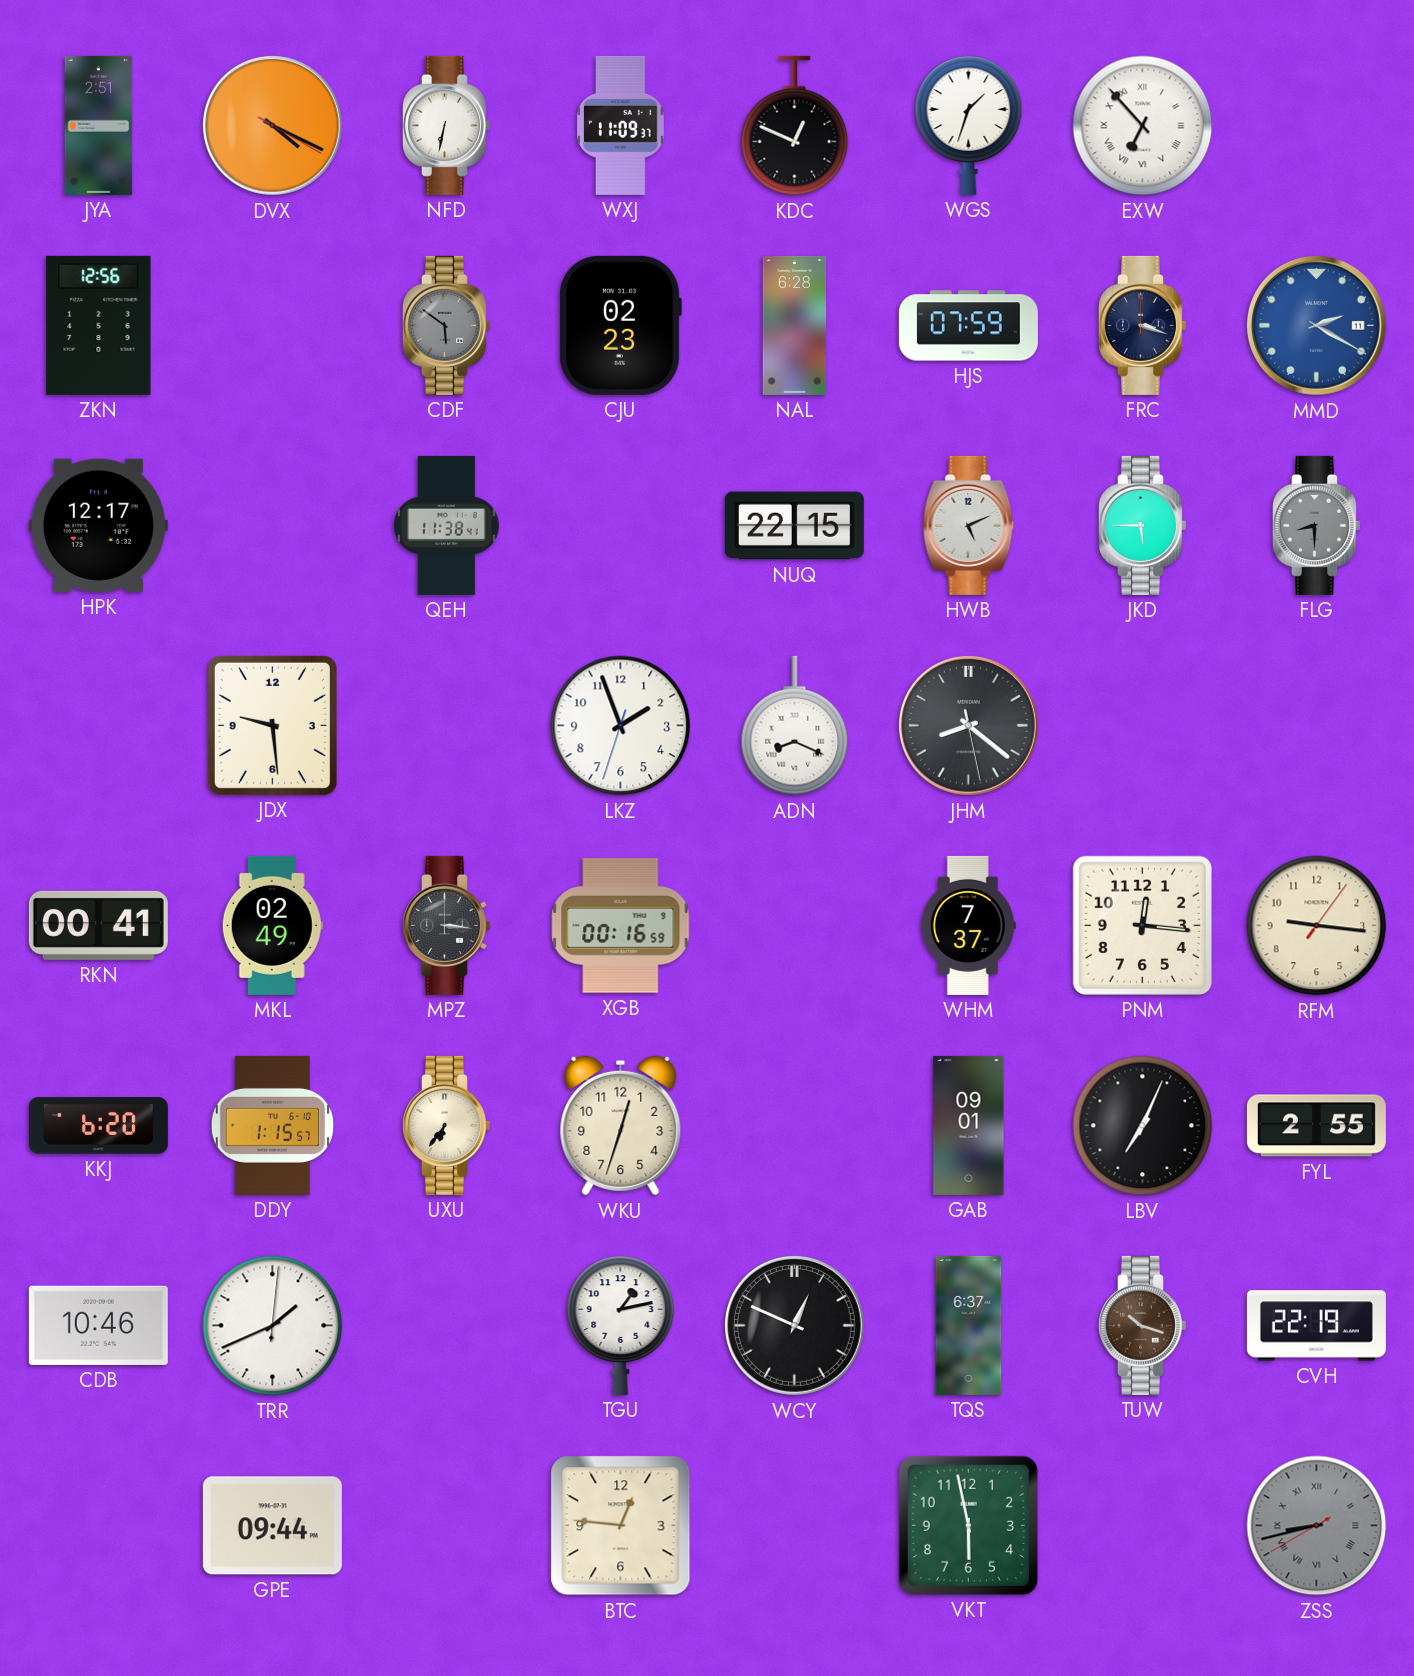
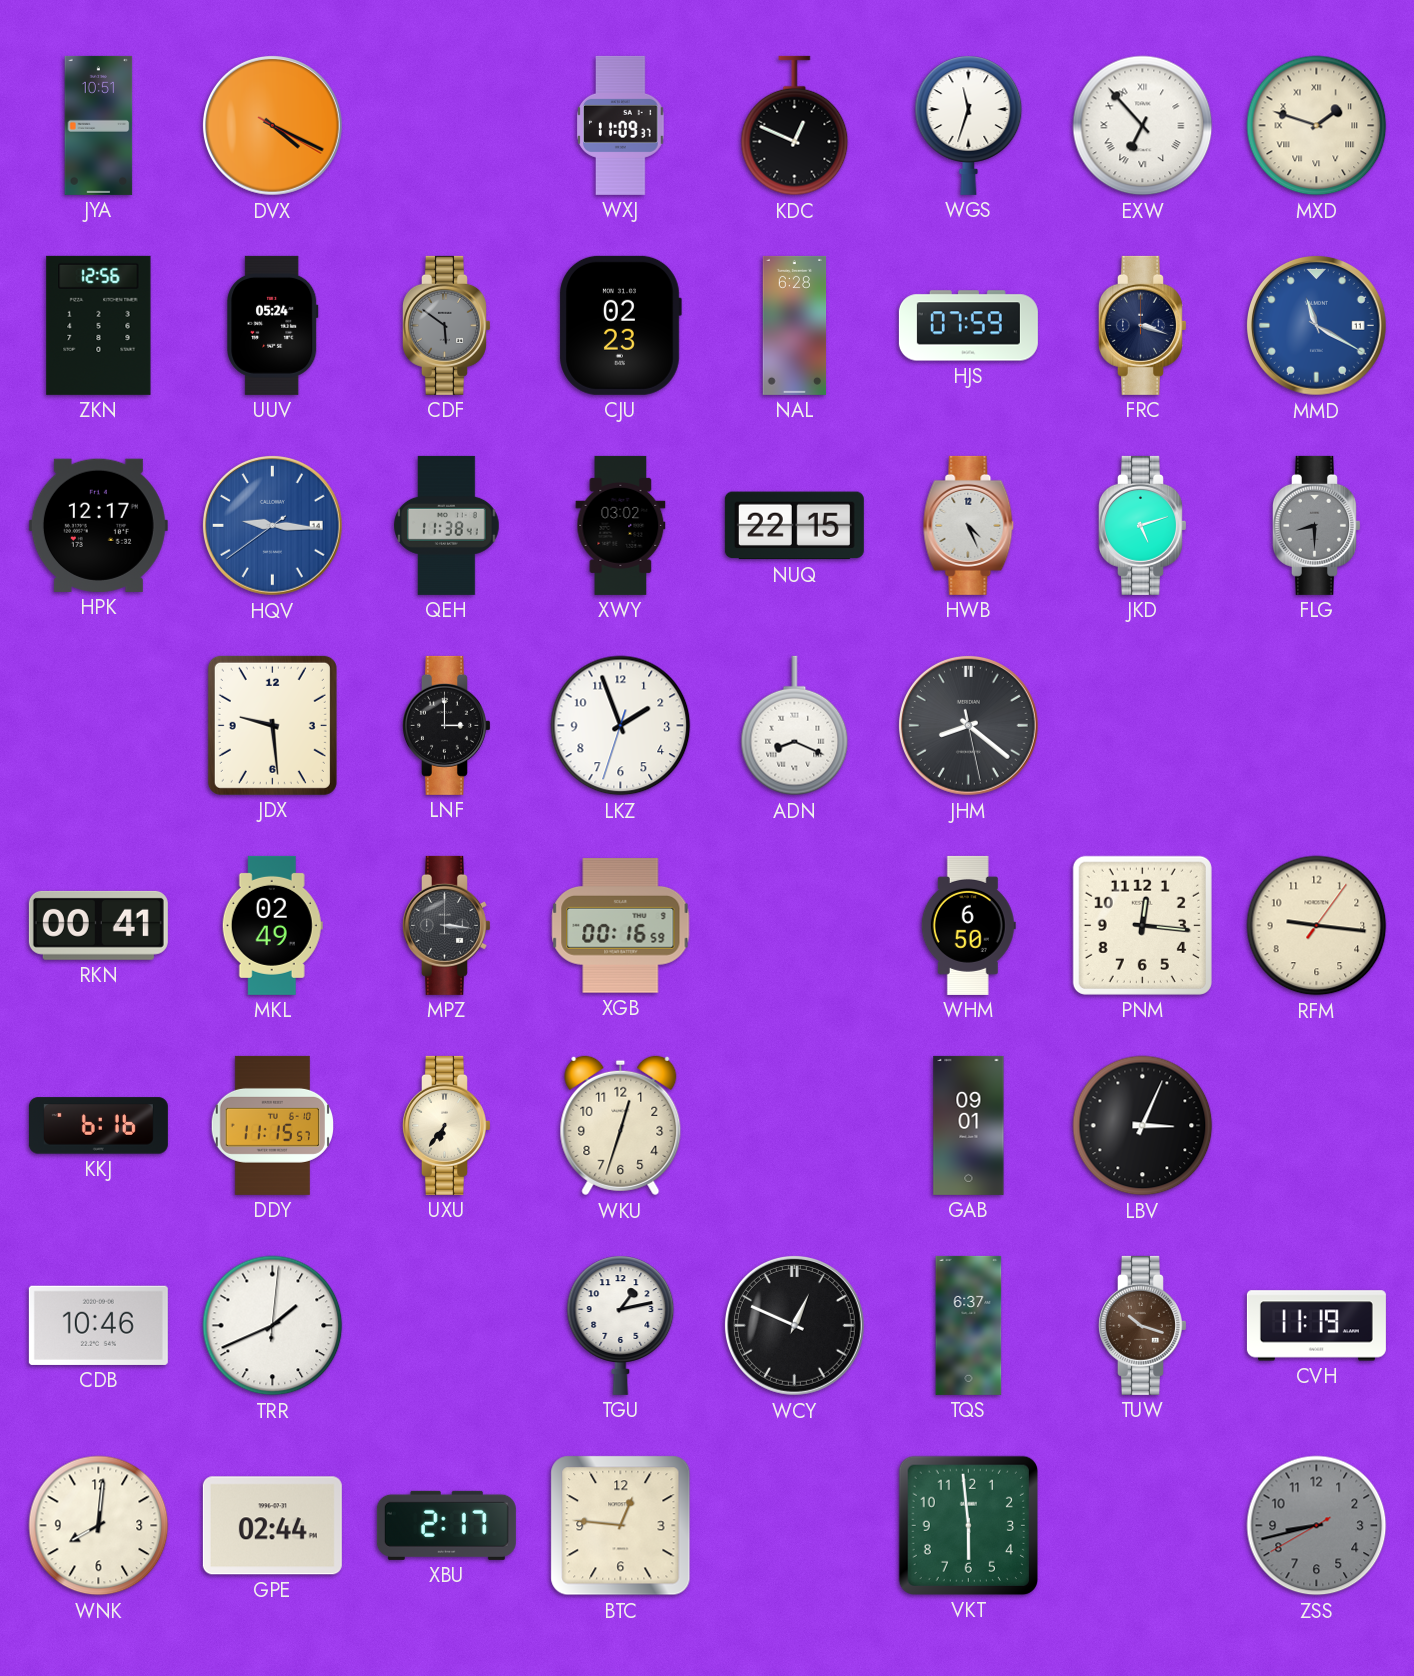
JYA: 2:51 -> 10:51 (99, 125)
NFD: 6:32 -> none (446, 125)
WGS: 1:33 -> 11:33 (969, 125)
MXD: none -> 1:48 (1317, 126)
UUV: none -> 05:24 (273, 325)
MMD: 2:20 -> 11:20 (1316, 325)
HQV: none -> 9:15 (272, 525)
XWY: none -> 03:02 (621, 525)
HWB: 5:11 -> 4:26 (969, 525)
JKD: 5:45 -> 5:12 (1142, 525)
LNF: none -> 3:00 (446, 725)
WHM: 7:37 -> 6:50 (968, 925)
KKJ: 6:20 -> 6:16 (98, 1126)
DDY: 1:15 -> 11:15 (272, 1125)
LBV: 7:04 -> 3:04 (1143, 1126)
FYL: 2:55 -> none (1316, 1126)
CVH: 22:19 -> 11:19 (1316, 1326)
WNK: none -> 8:01 (99, 1526)
GPE: 09:44 -> 02:44 (272, 1526)
XBU: none -> 2:17 (446, 1525)
VKT: 5:58 -> 5:59 (968, 1525)
ZSS numerals: Roman -> Arabic (1317, 1526)
